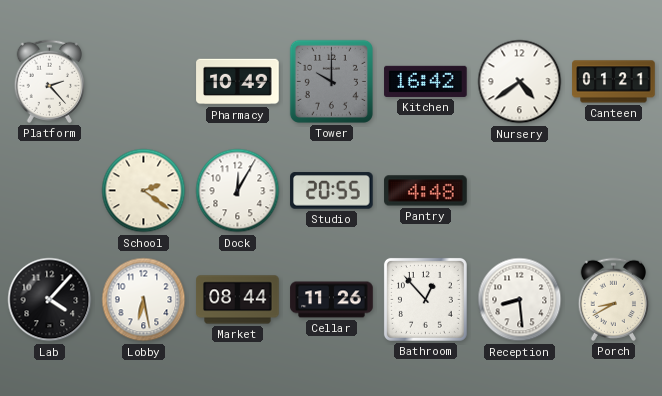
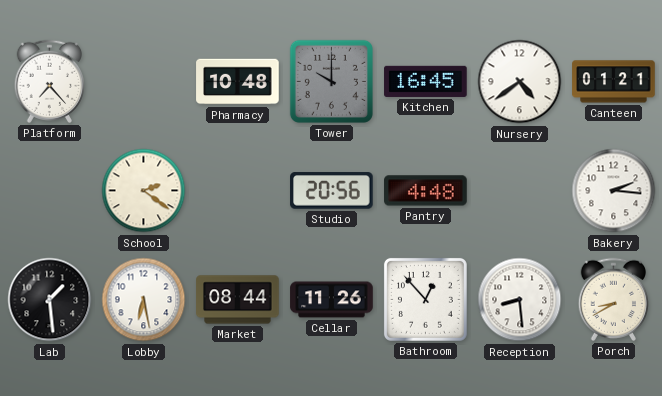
Platform: 2:23 -> 7:23 (49, 81)
Pharmacy: 10:49 -> 10:48 (238, 82)
Kitchen: 16:42 -> 16:45 (426, 81)
Dock: 12:05 -> none (238, 191)
Studio: 20:55 -> 20:56 (332, 191)
Bakery: none -> 2:16 (614, 191)
Lab: 4:07 -> 1:29 (50, 300)
